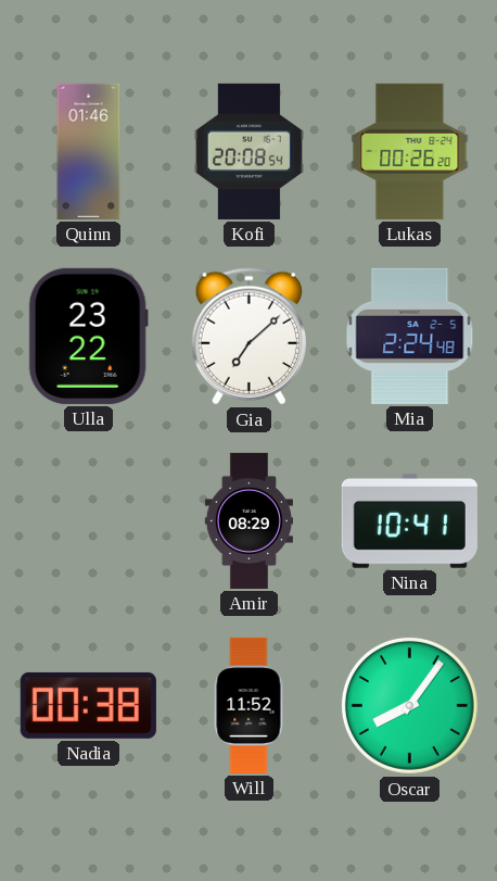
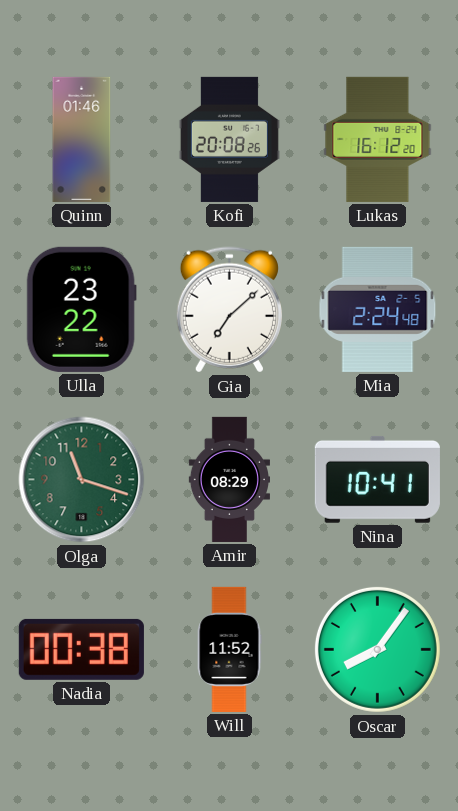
Kofi: 20:08:54 -> 20:08:26 (229, 139)
Lukas: 00:26 -> 16:12 (378, 139)
Olga: none -> 11:18 (82, 480)
